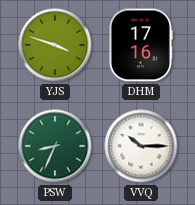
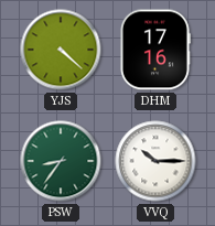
YJS: 3:48 -> 4:22 (61, 50)
PSW: 8:34 -> 8:36 (61, 161)
